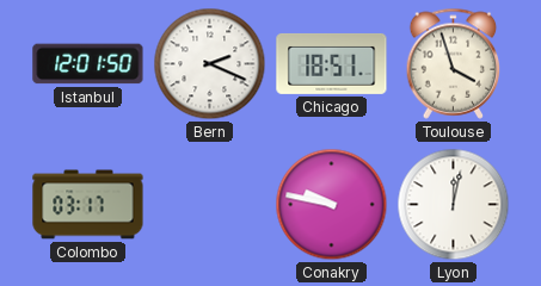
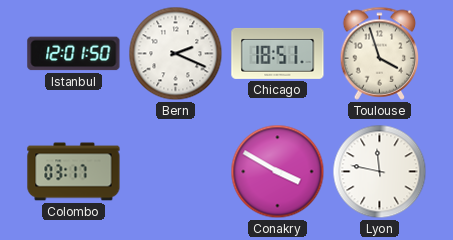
Conakry: 9:47 -> 3:50 (278, 172)
Lyon: 12:02 -> 11:47 (380, 172)
